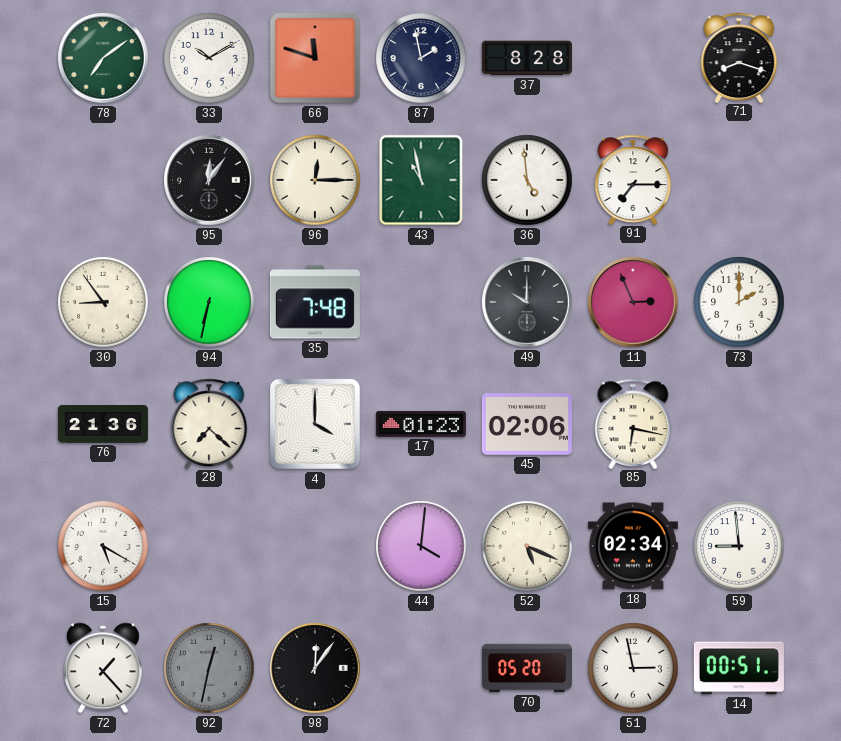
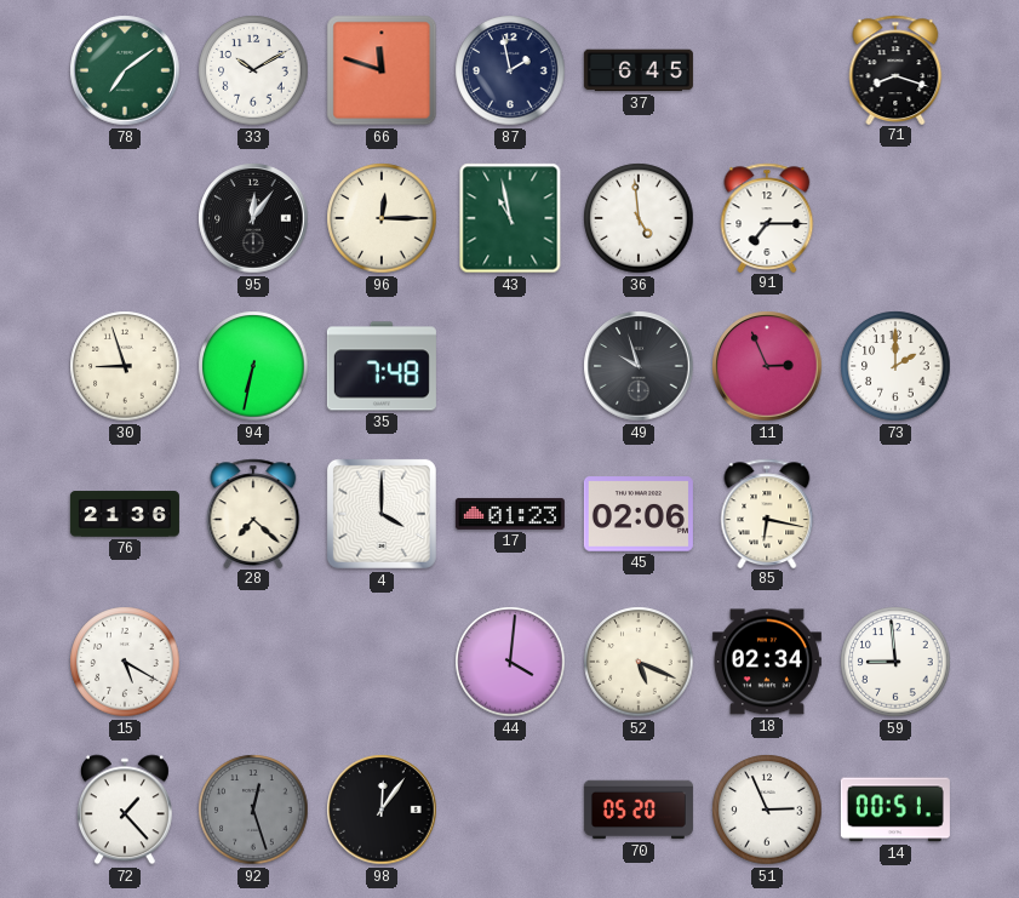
37: 8:28 -> 6:45 (639, 70)
30: 8:54 -> 8:57 (125, 366)
49: 10:00 -> 9:57 (639, 366)
92: 12:32 -> 12:27 (253, 810)
51: 2:58 -> 2:56 (767, 810)
